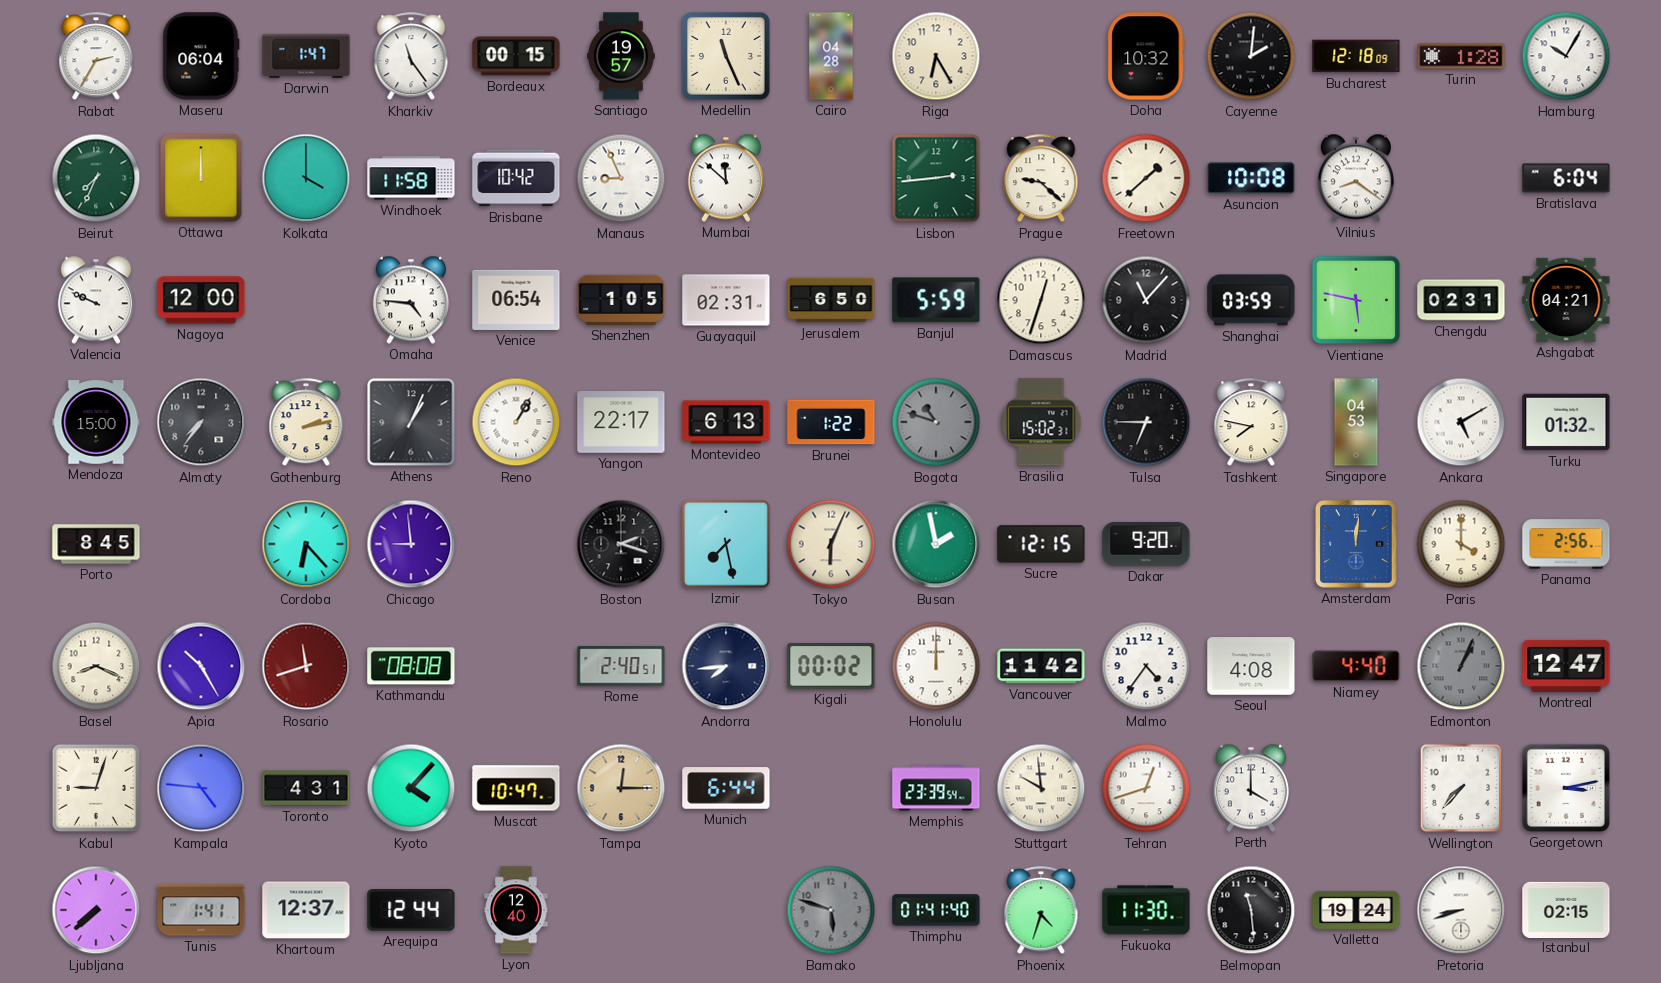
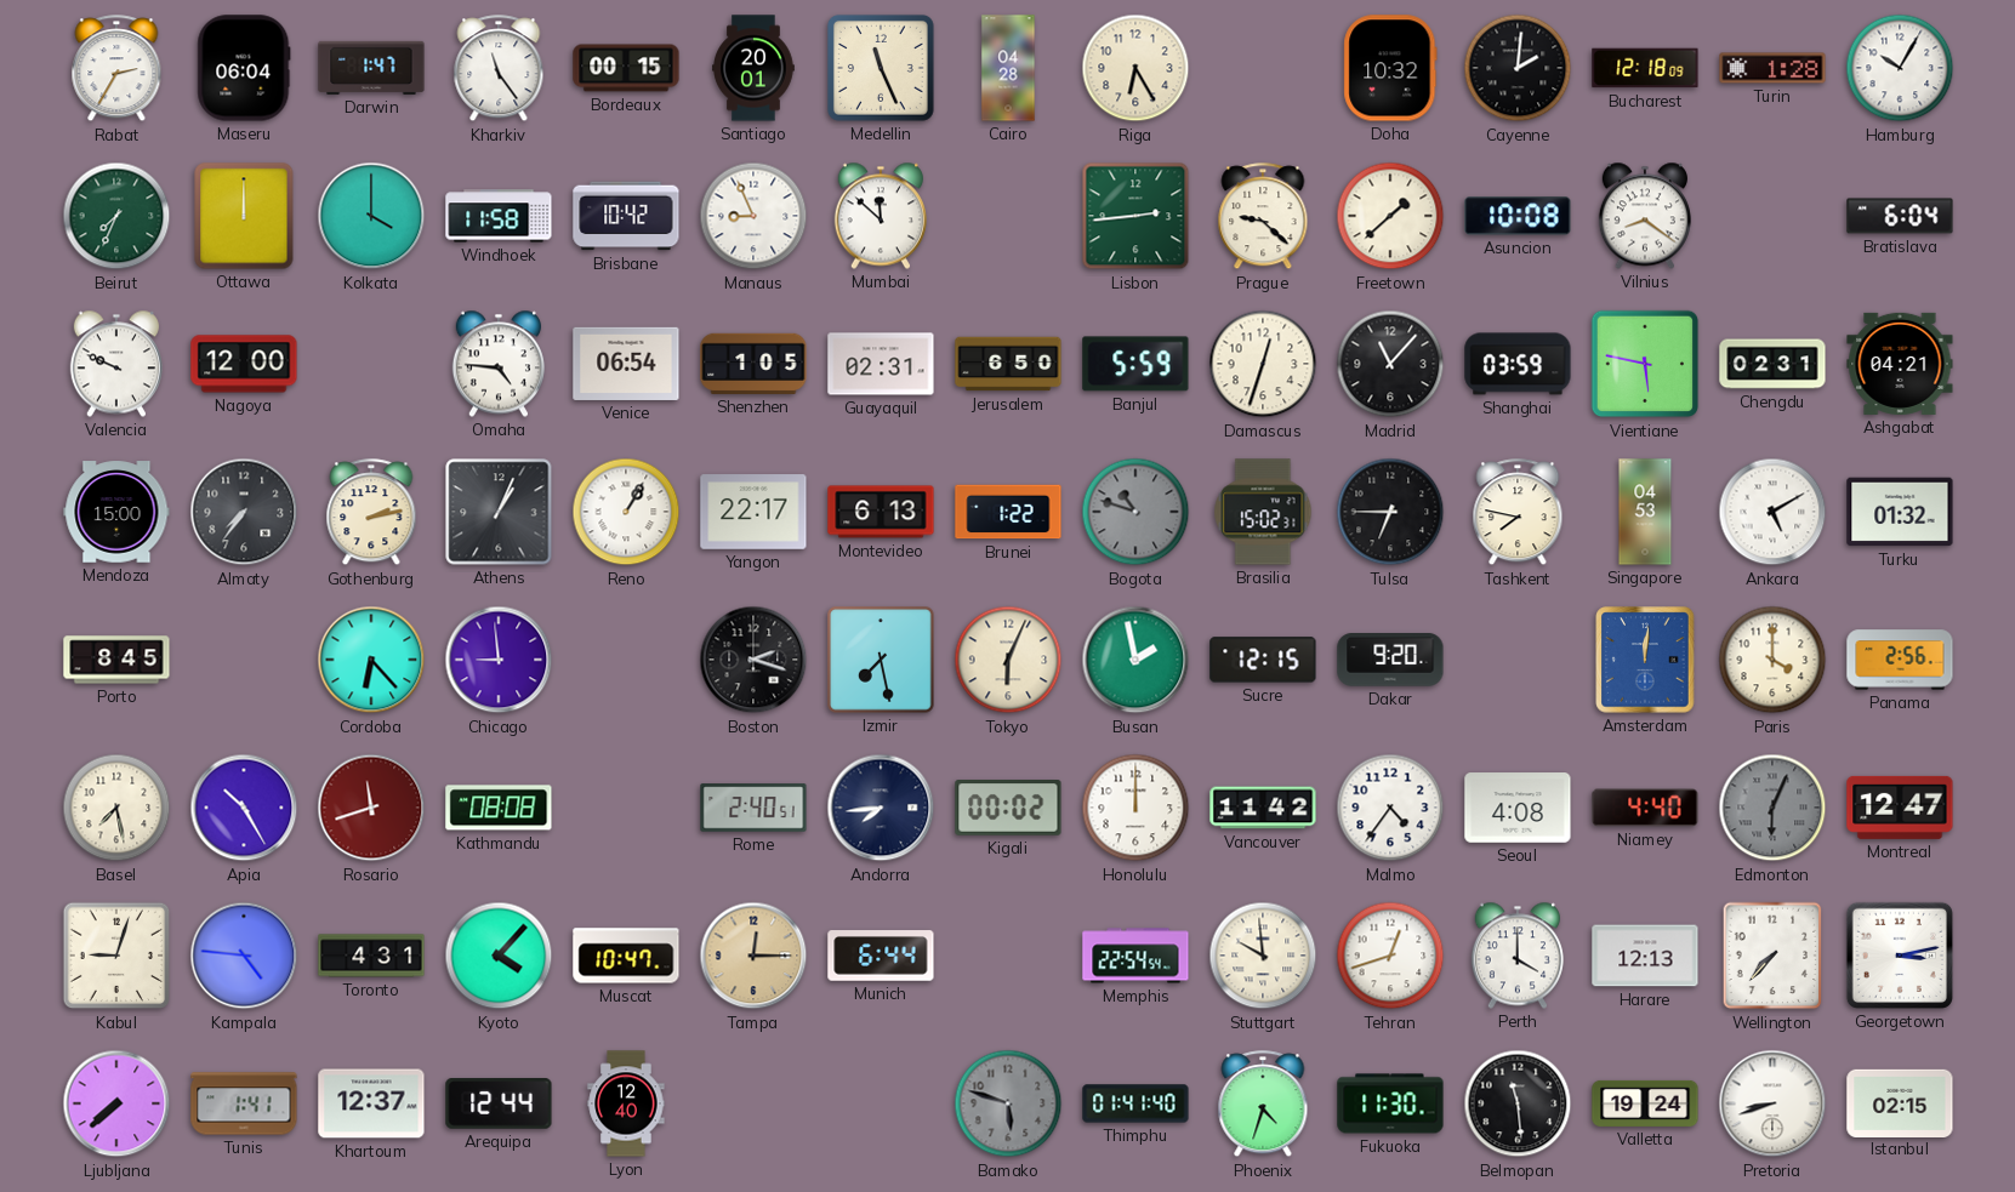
Santiago: 19:57 -> 20:01 (755, 68)
Basel: 8:19 -> 7:28 (116, 808)
Edmonton: 1:04 -> 6:04 (1772, 808)
Memphis: 23:39 -> 22:54 (1135, 956)
Harare: none -> 12:13 (1645, 956)
